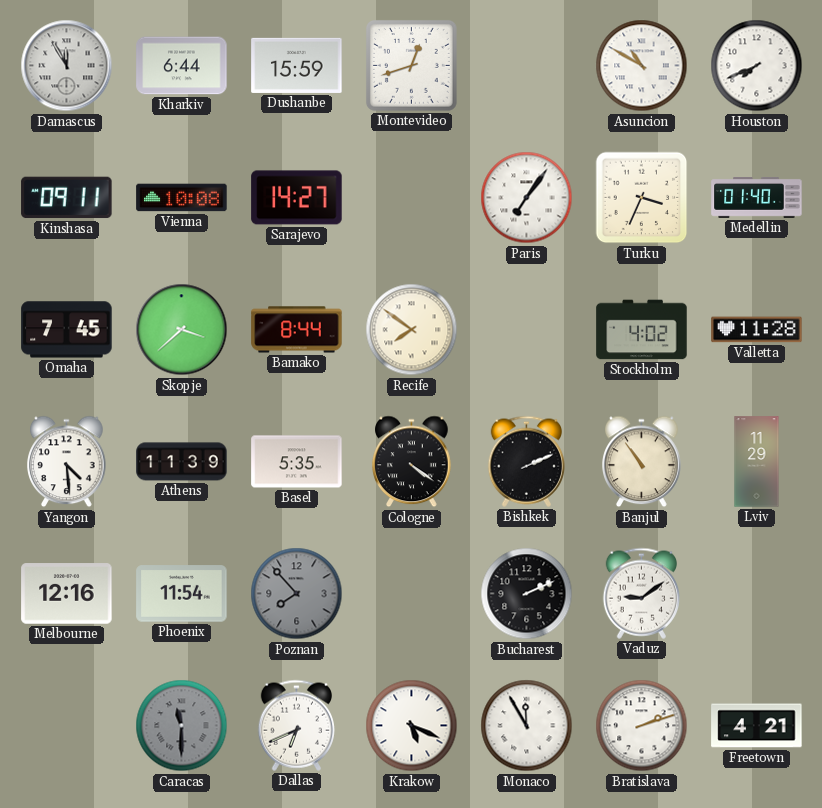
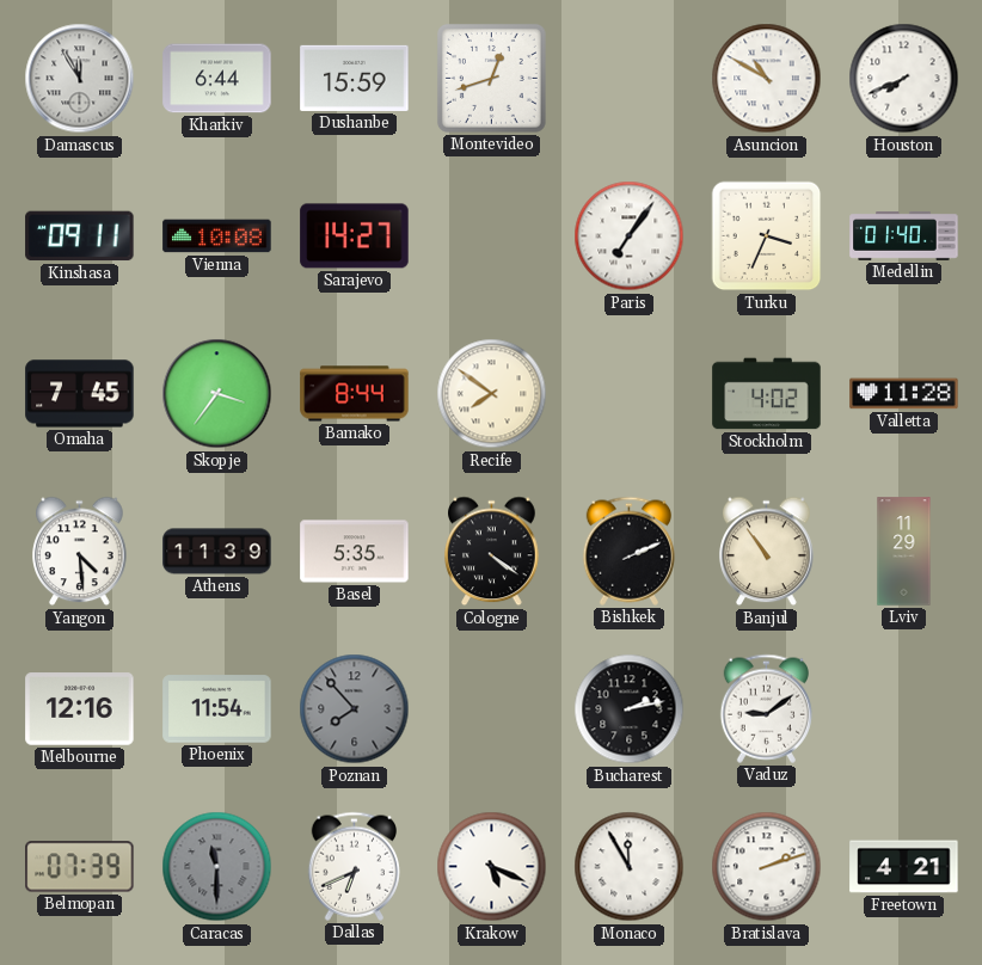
Skopje: 3:38 -> 3:36 (217, 394)
Bucharest: 2:11 -> 2:13 (630, 709)
Belmopan: none -> 07:39 (80, 867)
